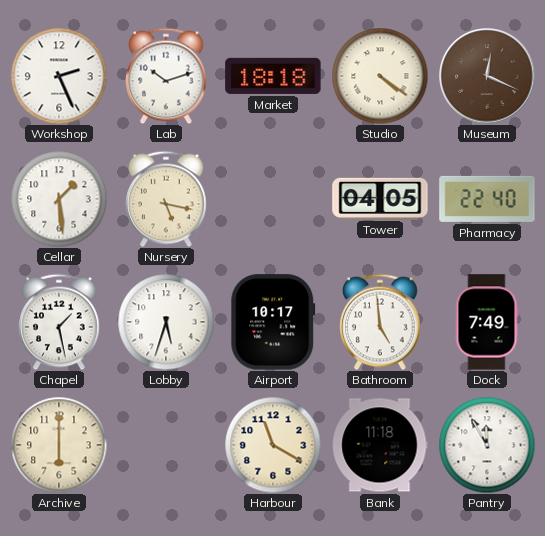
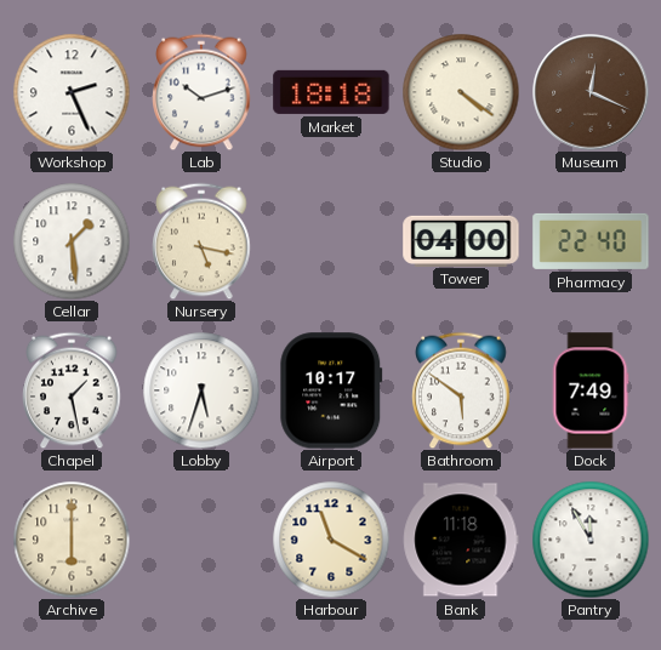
Tower: 04:05 -> 04:00 (461, 240)
Bathroom: 4:59 -> 5:51 (461, 390)
